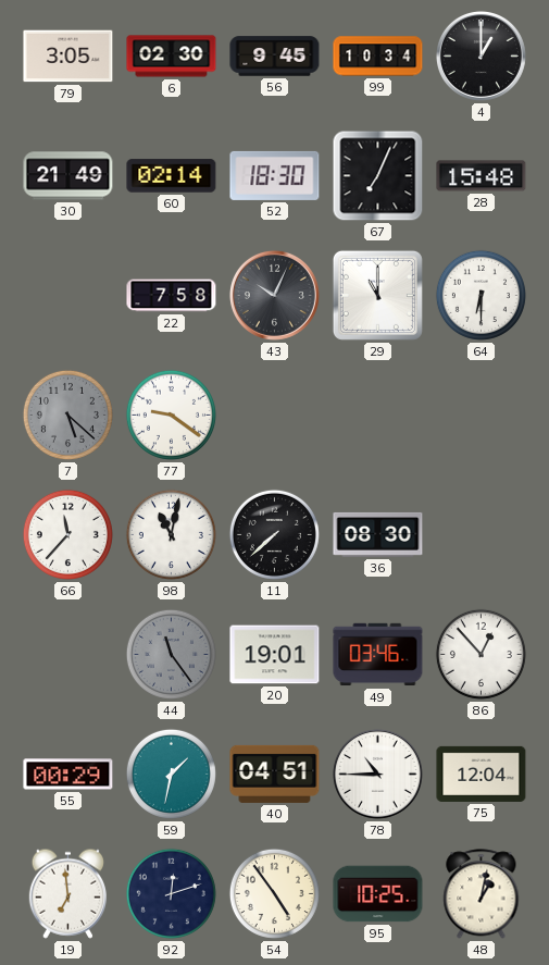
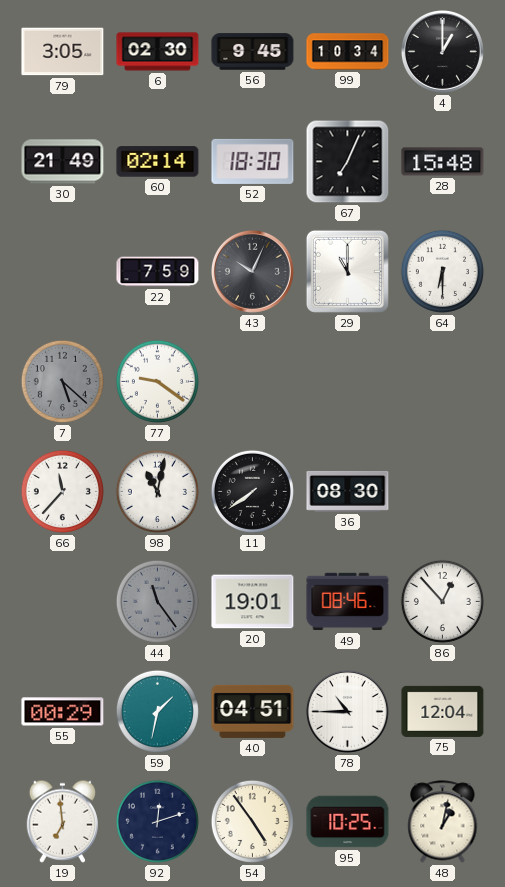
22: 7:58 -> 7:59 (158, 272)
11: 7:38 -> 7:39 (252, 491)
49: 03:46 -> 08:46 (348, 602)
